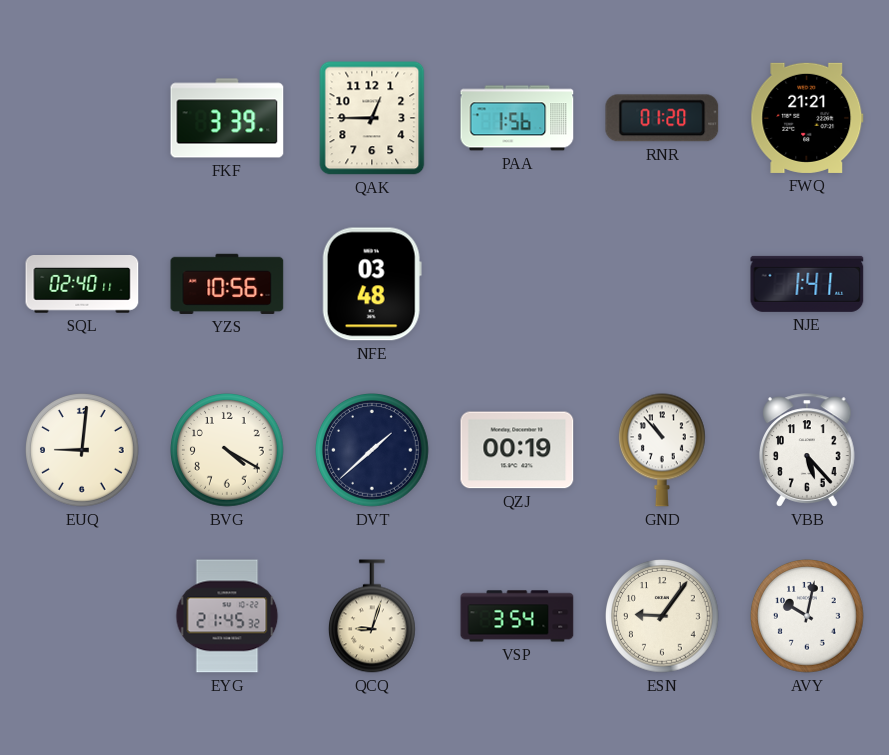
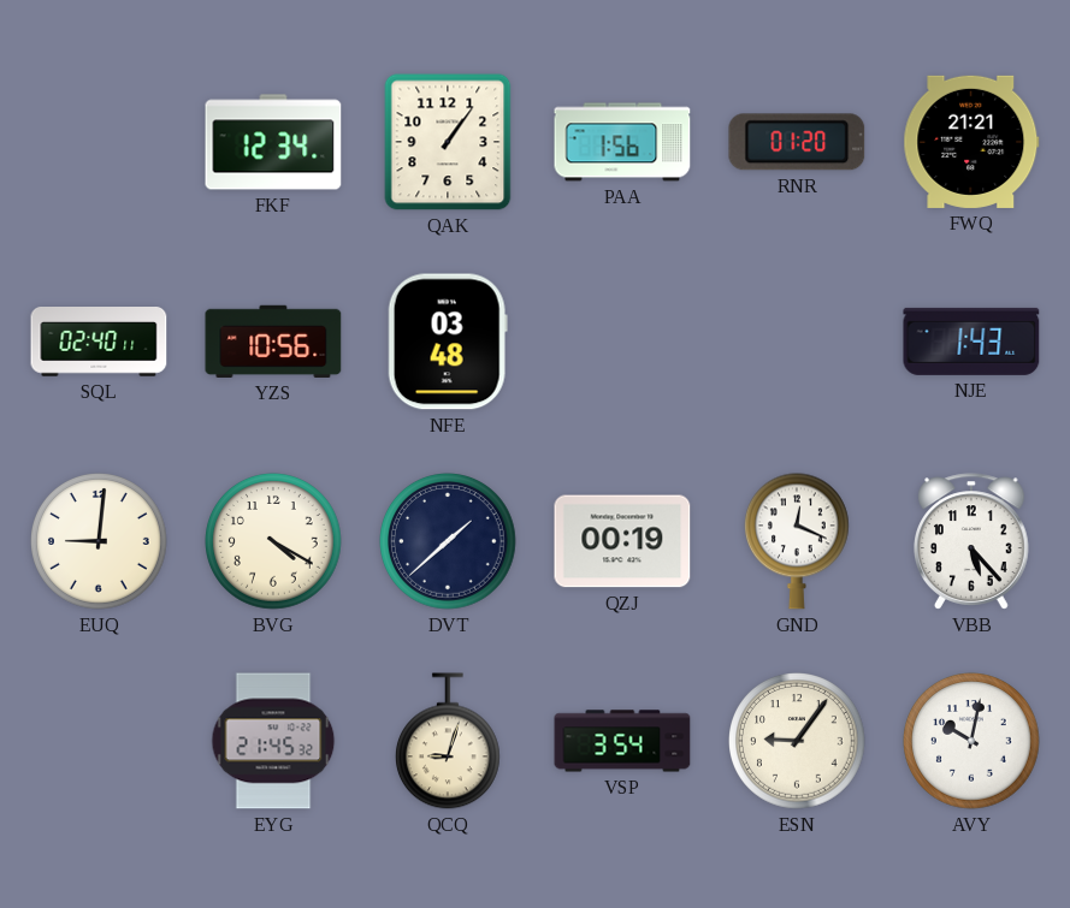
FKF: 3:39 -> 12:34 (273, 142)
QAK: 12:45 -> 1:06 (448, 142)
NJE: 1:41 -> 1:43 (971, 342)
GND: 10:53 -> 12:19 (798, 541)
